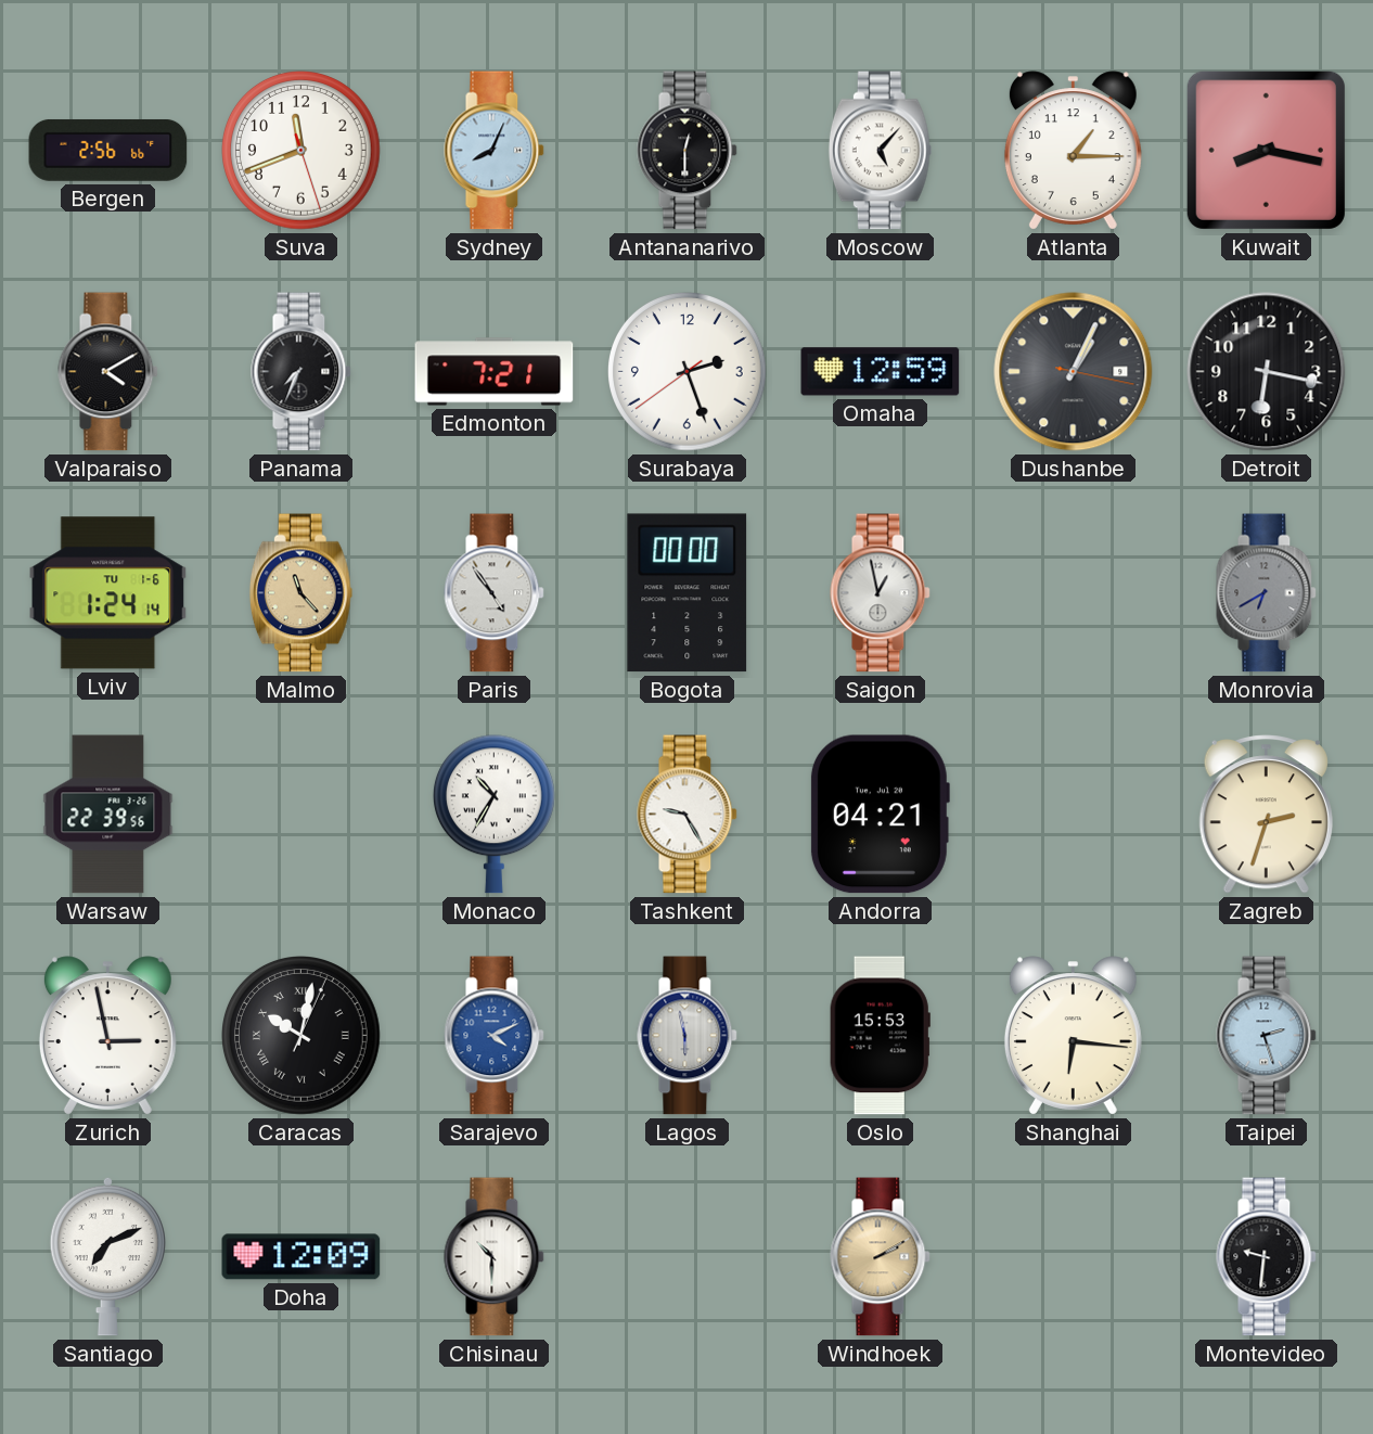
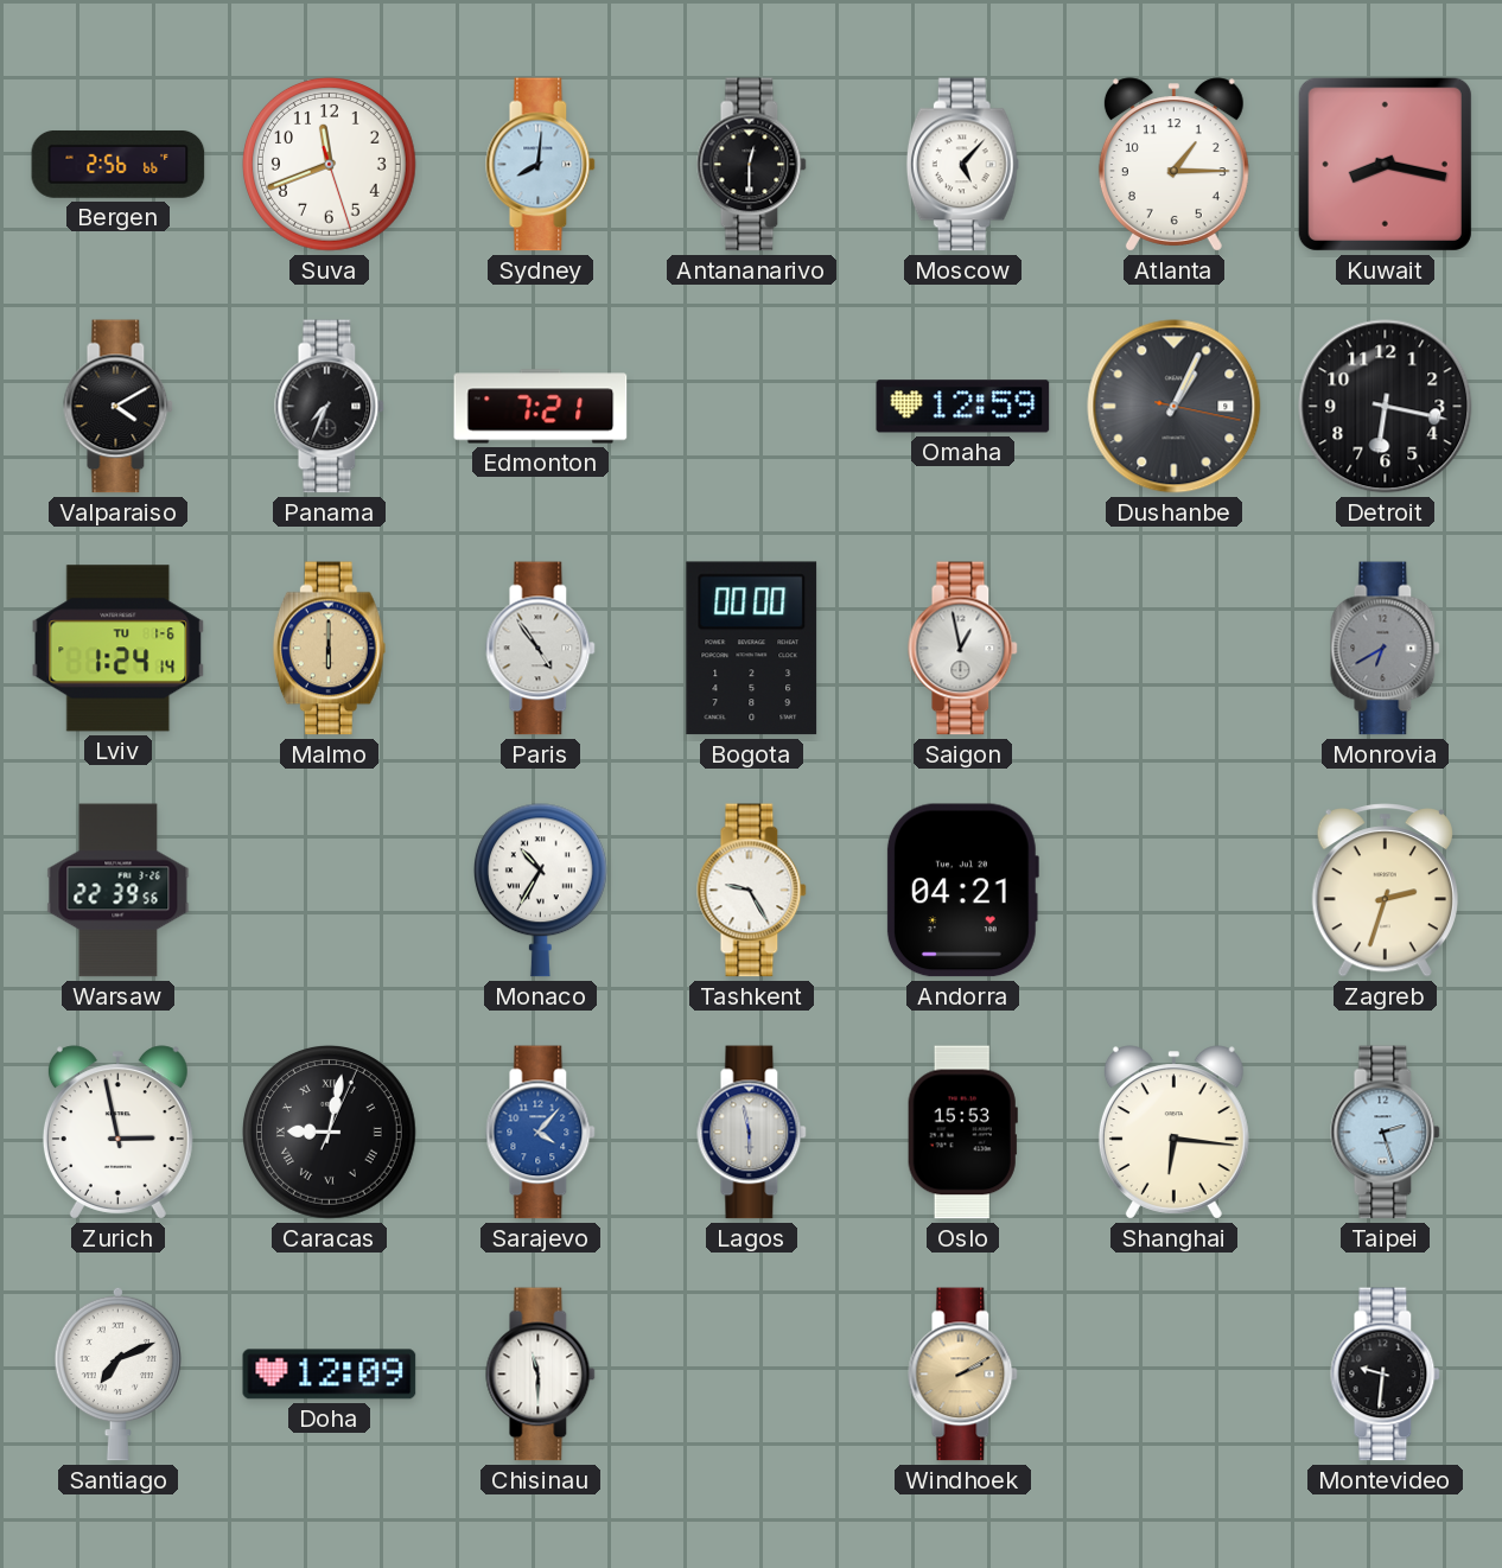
Sydney: 8:04 -> 8:01 (541, 165)
Surabaya: 2:26 -> none (688, 372)
Malmo: 11:23 -> 6:00 (329, 649)
Caracas: 10:02 -> 9:02 (330, 1133)
Sarajevo: 4:11 -> 4:07 (541, 1133)
Chisinau: 10:30 -> 11:30 (541, 1375)
